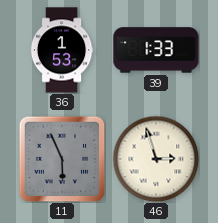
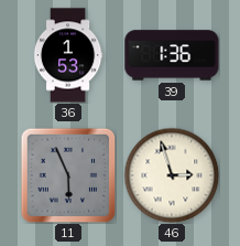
39: 1:33 -> 1:36 (172, 55)
